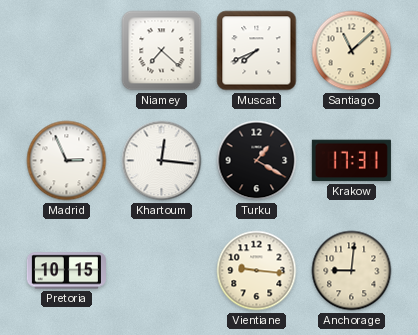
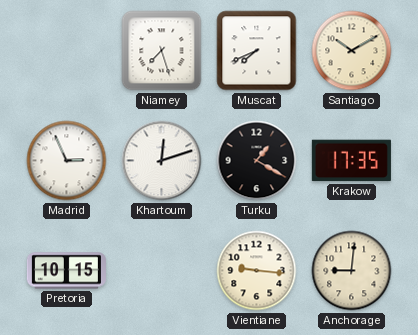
Niamey: 7:22 -> 7:27 (162, 51)
Santiago: 11:08 -> 10:10 (352, 51)
Khartoum: 12:16 -> 12:12 (162, 161)
Krakow: 17:31 -> 17:35 (351, 161)
